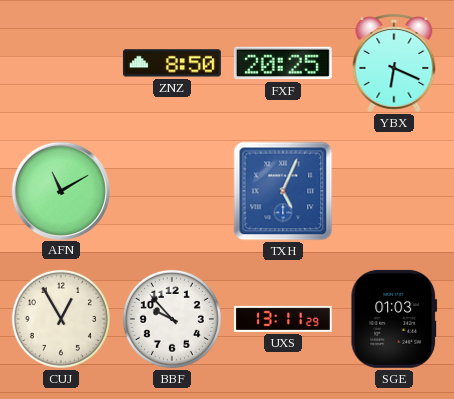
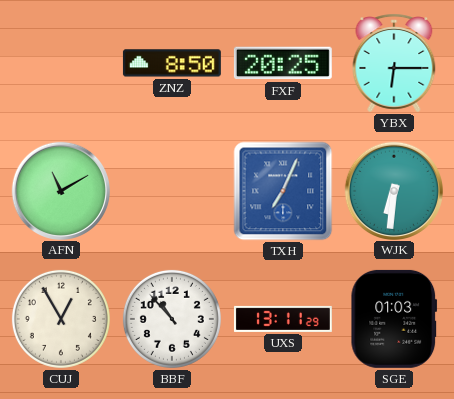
YBX: 6:19 -> 6:15 (394, 63)
TXH: 5:04 -> 7:04 (283, 191)
WJK: none -> 6:31 (393, 190)
BBF: 9:53 -> 10:53 (172, 319)
